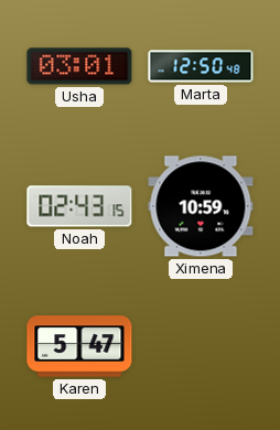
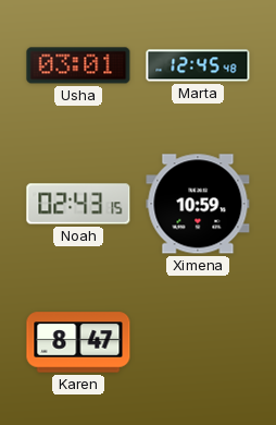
Marta: 12:50 -> 12:45 (198, 65)
Karen: 5:47 -> 8:47 (78, 342)
